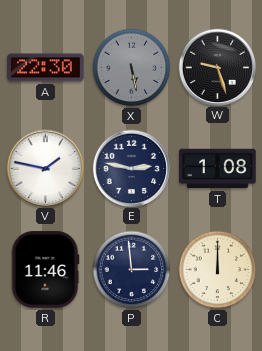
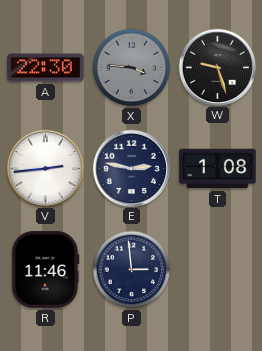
X: 5:28 -> 3:46 (132, 68)
V: 1:47 -> 2:44 (45, 168)
C: 12:00 -> none (218, 270)
